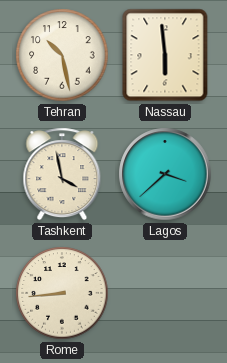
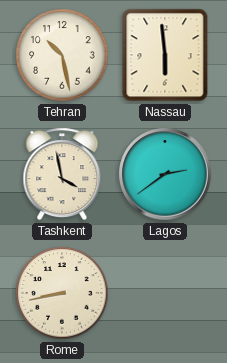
Lagos: 3:38 -> 2:39 (165, 174)
Rome: 8:44 -> 8:43 (62, 293)
